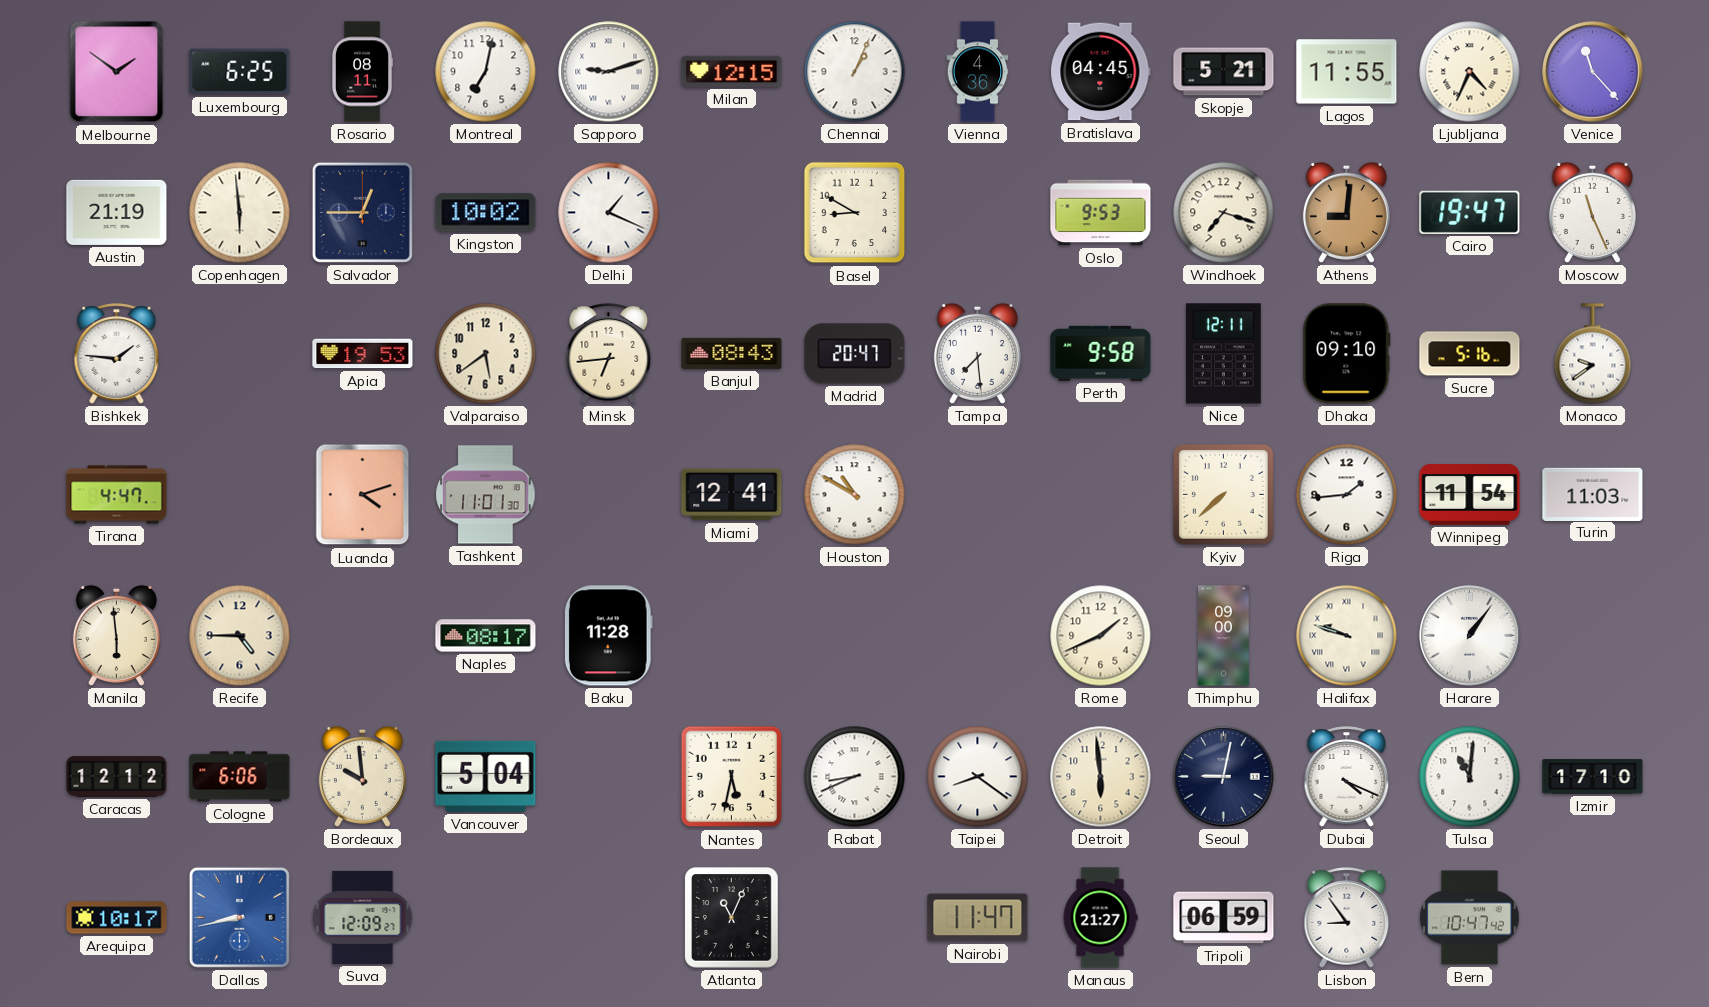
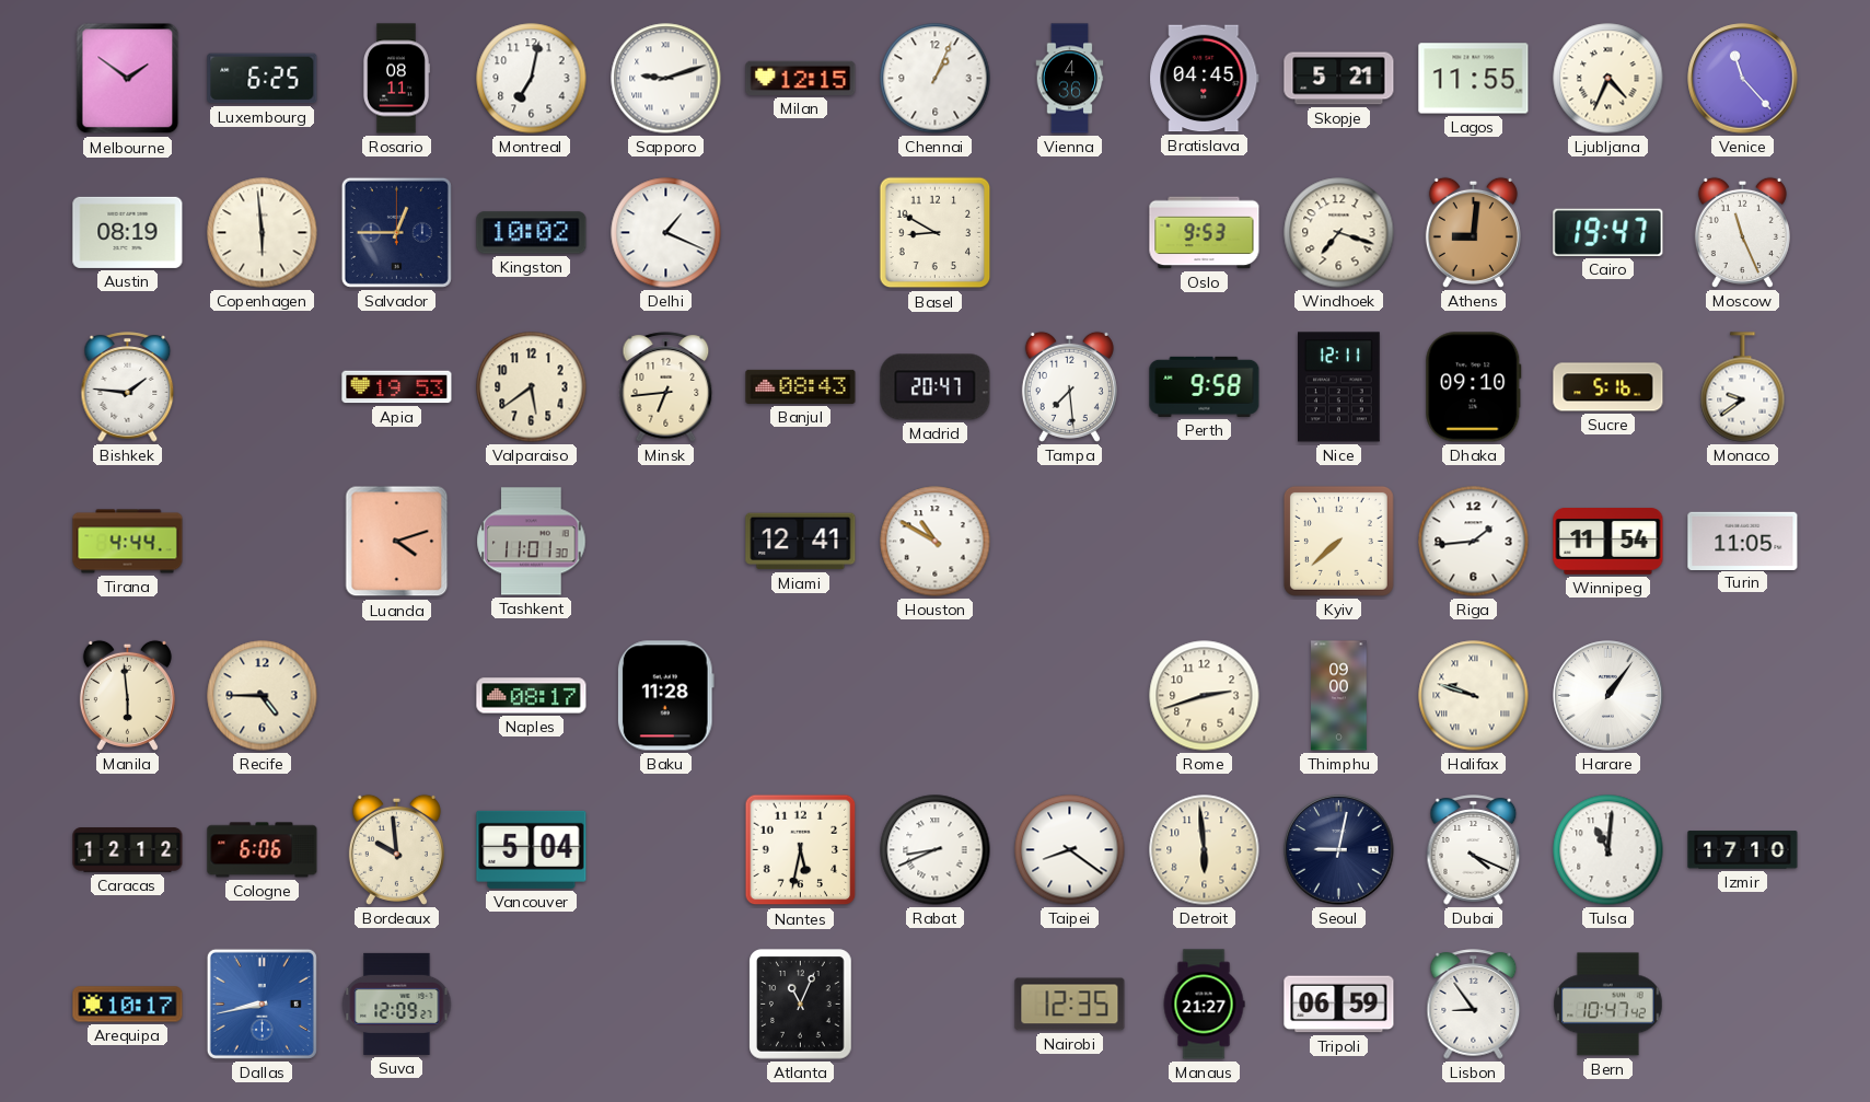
Austin: 21:19 -> 08:19 (128, 232)
Tirana: 4:47 -> 4:44 (128, 542)
Turin: 11:03 -> 11:05 (1743, 541)
Rome: 1:41 -> 2:42 (1205, 696)
Nairobi: 11:47 -> 12:35 (1070, 1005)
